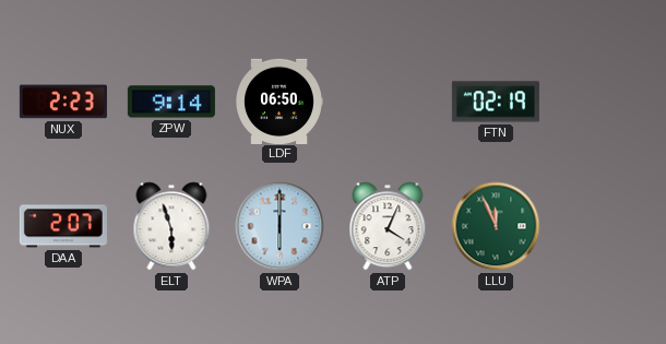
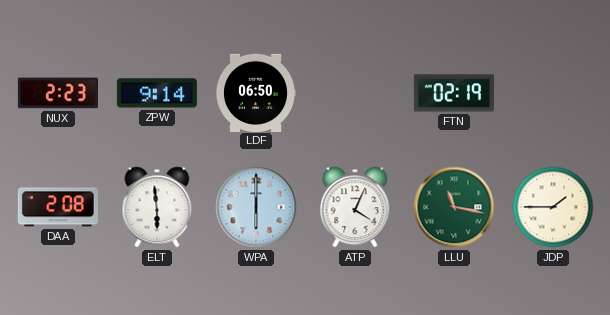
DAA: 2:07 -> 2:08 (58, 207)
ELT: 5:57 -> 5:59 (157, 207)
LLU: 11:56 -> 11:17 (454, 207)
JDP: none -> 1:45 (553, 207)
